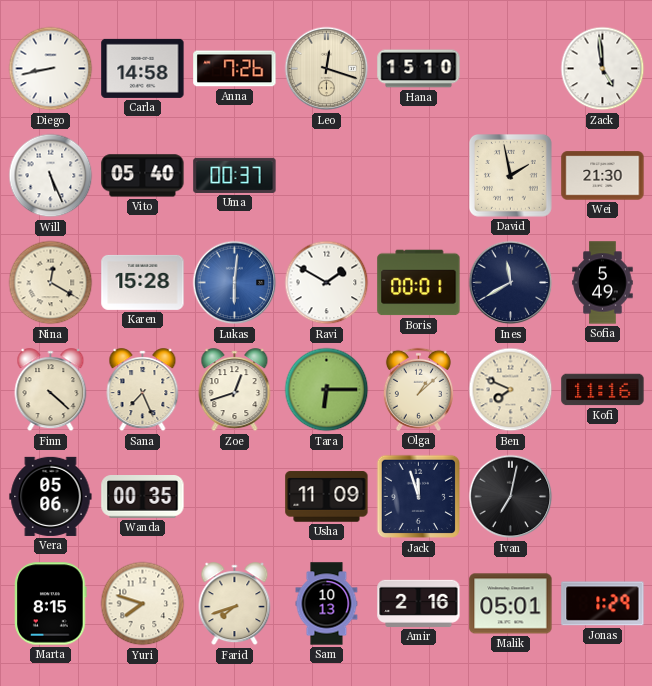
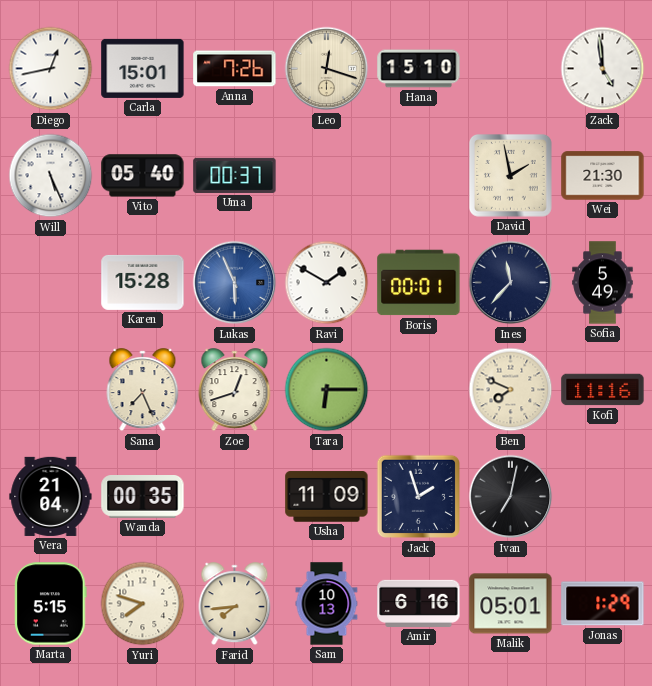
Diego: 8:43 -> 12:43 (51, 69)
Carla: 14:58 -> 15:01 (143, 68)
Nina: 12:20 -> none (51, 283)
Lukas: 6:01 -> 5:56 (235, 283)
Ines: 11:40 -> 11:37 (511, 283)
Finn: 4:22 -> none (51, 390)
Olga: 1:08 -> none (418, 389)
Vera: 05:06 -> 21:04 (51, 496)
Jack: 11:57 -> 1:57 (419, 497)
Marta: 8:15 -> 5:15 (51, 604)
Farid: 7:42 -> 7:44 (235, 604)
Amir: 2:16 -> 6:16 (419, 603)
